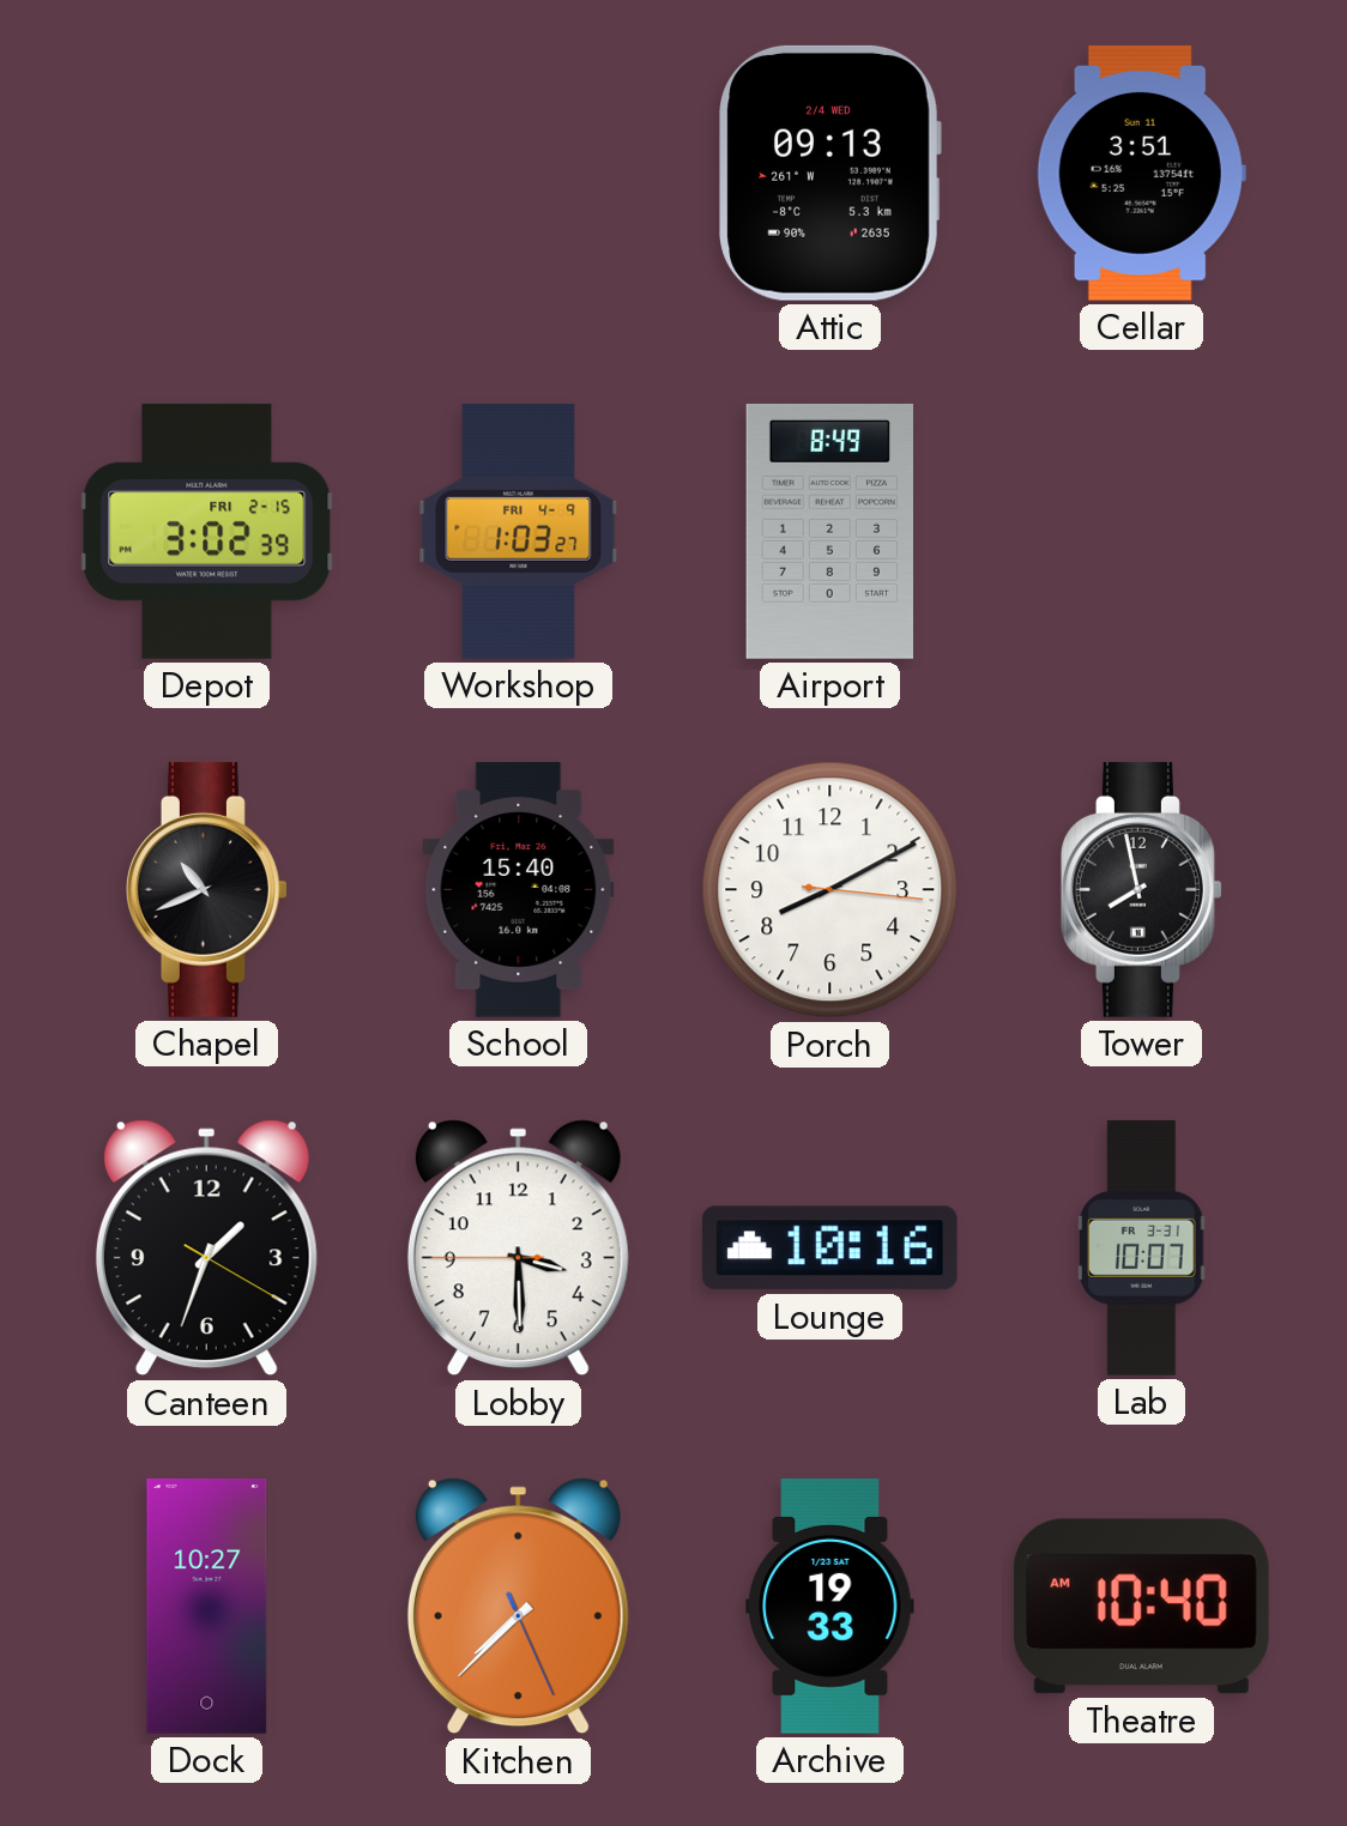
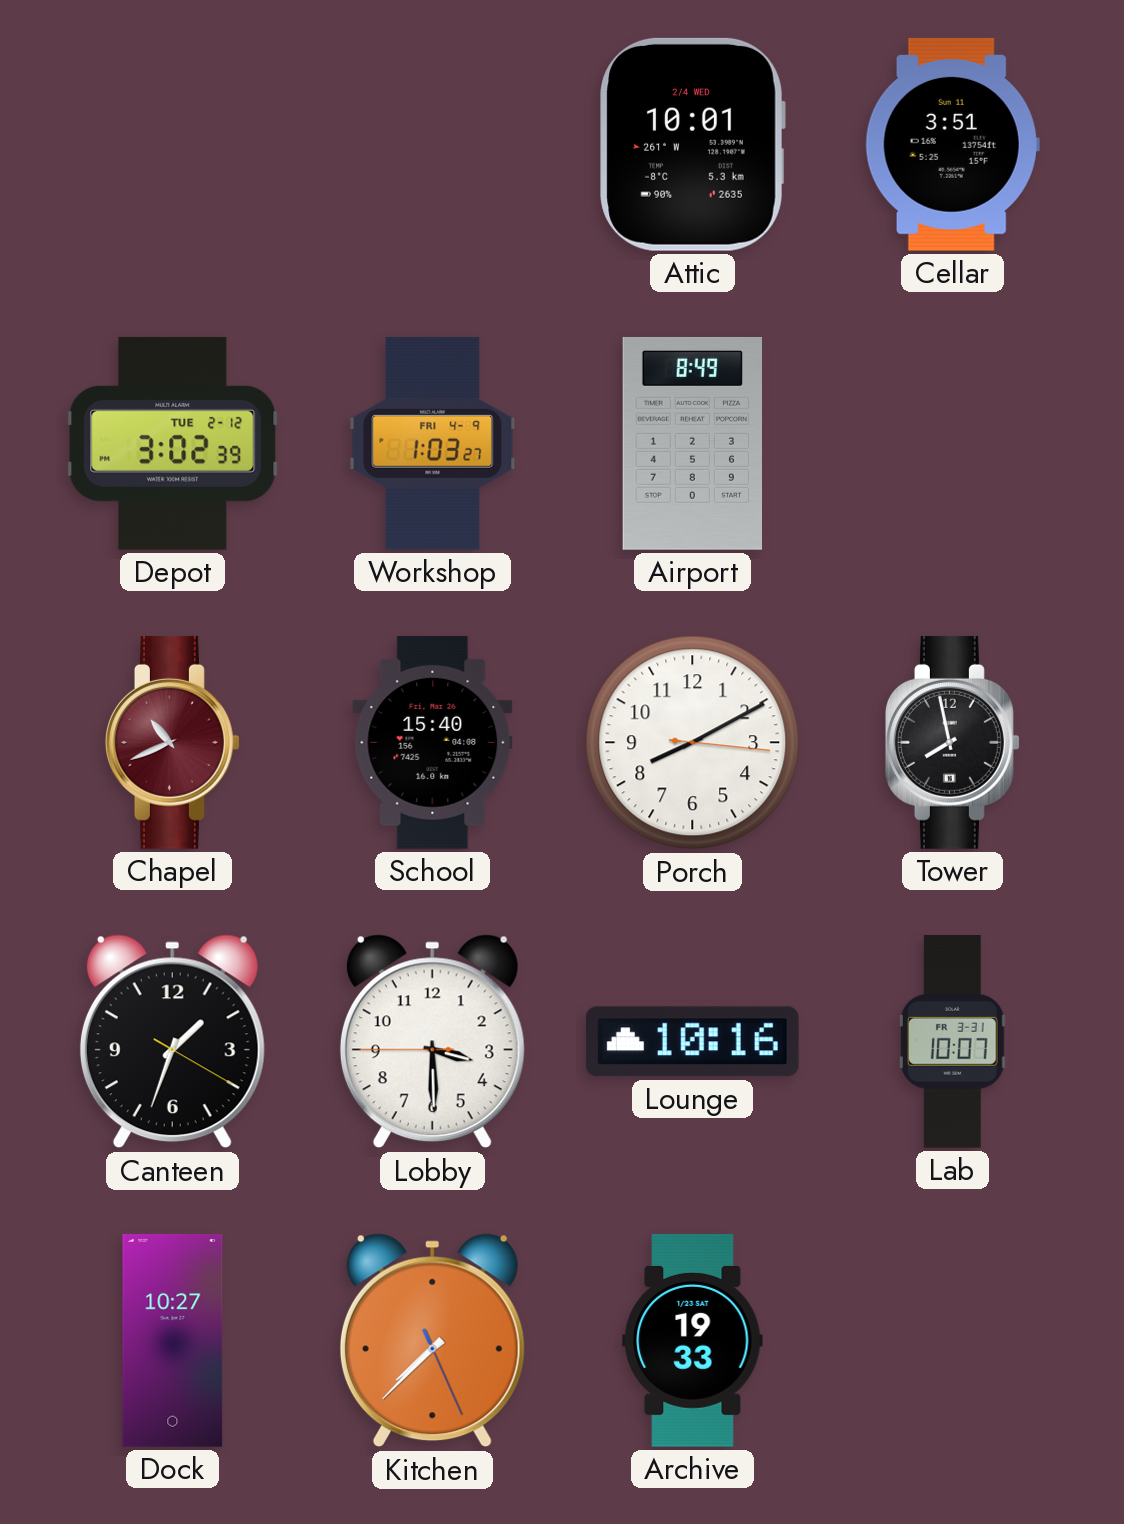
Attic: 09:13 -> 10:01 (692, 144)
Depot date: FRI 2-15 -> TUE 2-12 (173, 443)
Chapel dial: black -> burgundy (172, 742)
Theatre: 10:40 -> none (1141, 1607)
